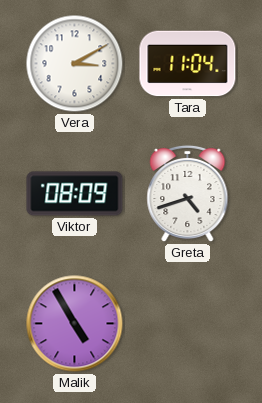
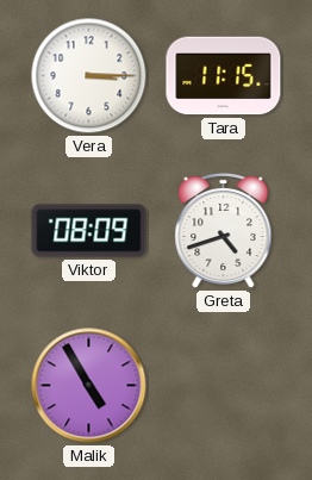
Vera: 3:10 -> 3:15 (89, 76)
Tara: 11:04 -> 11:15 (224, 76)
